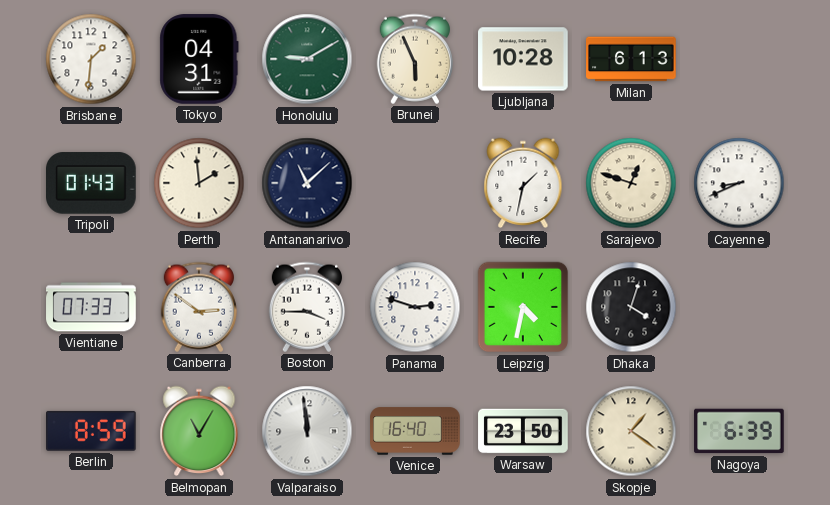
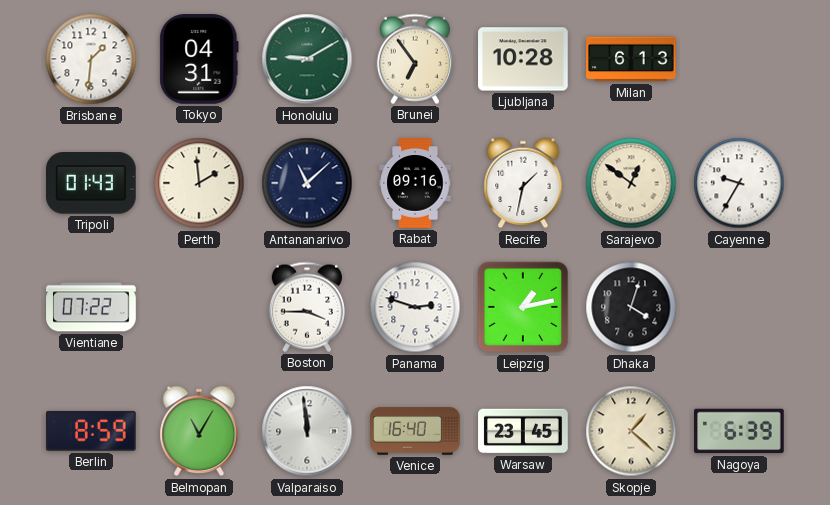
Brunei: 5:56 -> 6:54 (415, 59)
Rabat: none -> 09:16 (415, 183)
Sarajevo: 12:48 -> 12:51 (631, 183)
Cayenne: 8:41 -> 9:35 (739, 183)
Vientiane: 07:33 -> 07:22 (91, 307)
Canberra: 2:51 -> none (199, 307)
Leipzig: 4:32 -> 1:13 (523, 307)
Warsaw: 23:50 -> 23:45 (523, 431)
Skopje: 1:21 -> 1:22 (631, 431)
